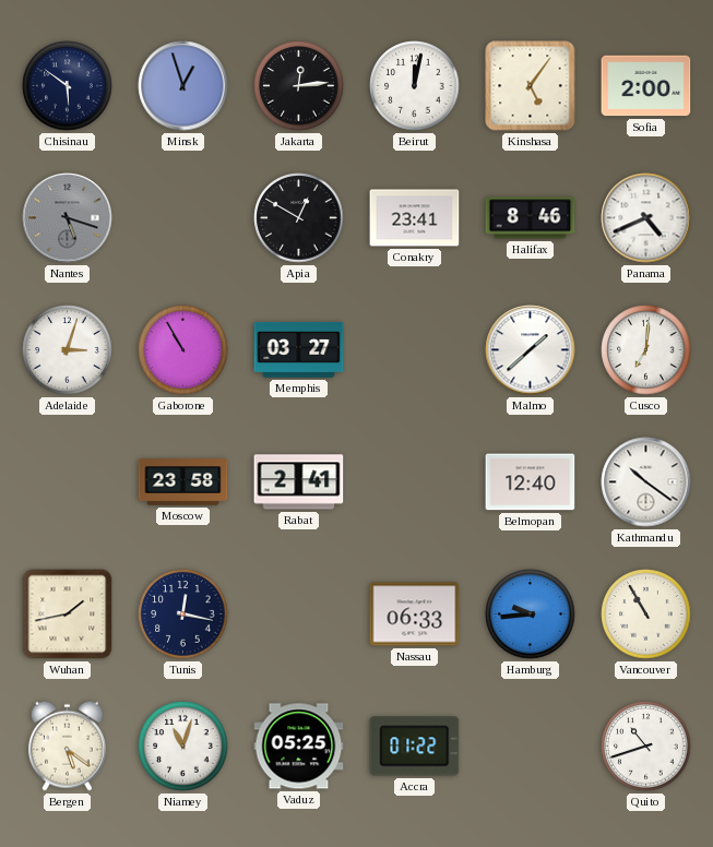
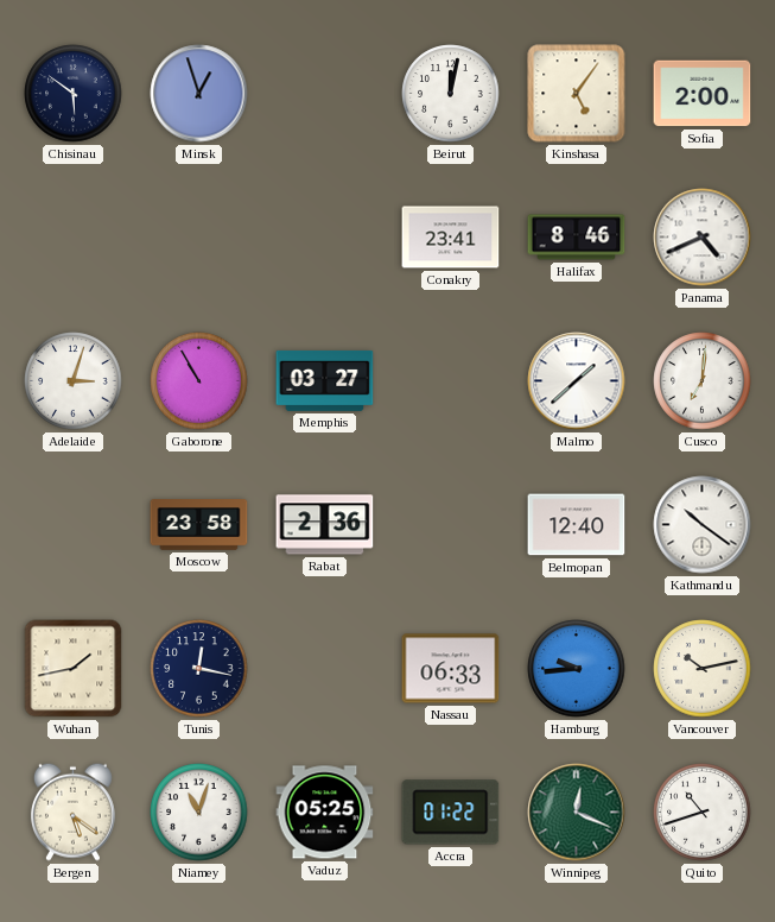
Jakarta: 12:14 -> none (299, 86)
Nantes: 5:18 -> none (68, 218)
Apia: 12:50 -> none (299, 218)
Rabat: 2:41 -> 2:36 (325, 525)
Vancouver: 10:55 -> 10:13 (703, 669)
Winnipeg: none -> 12:19 (577, 813)
